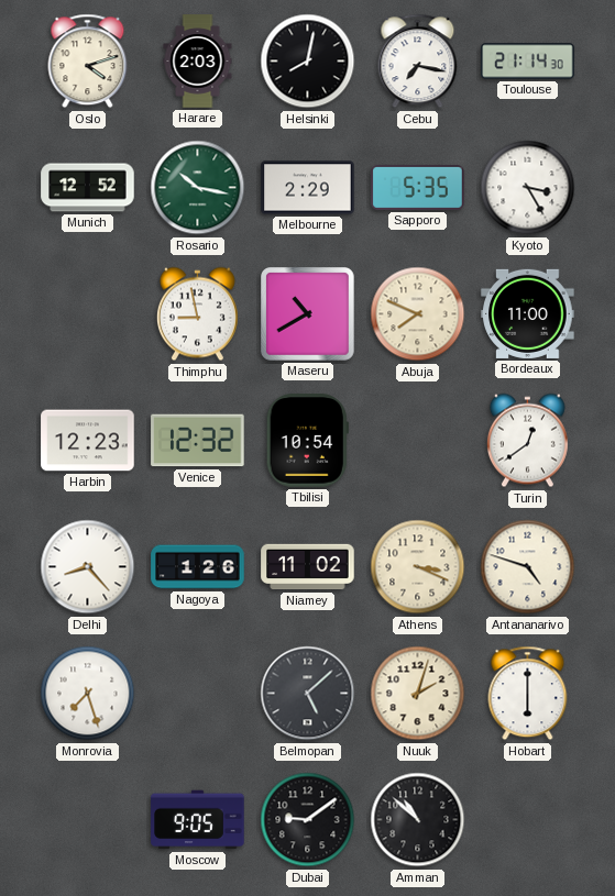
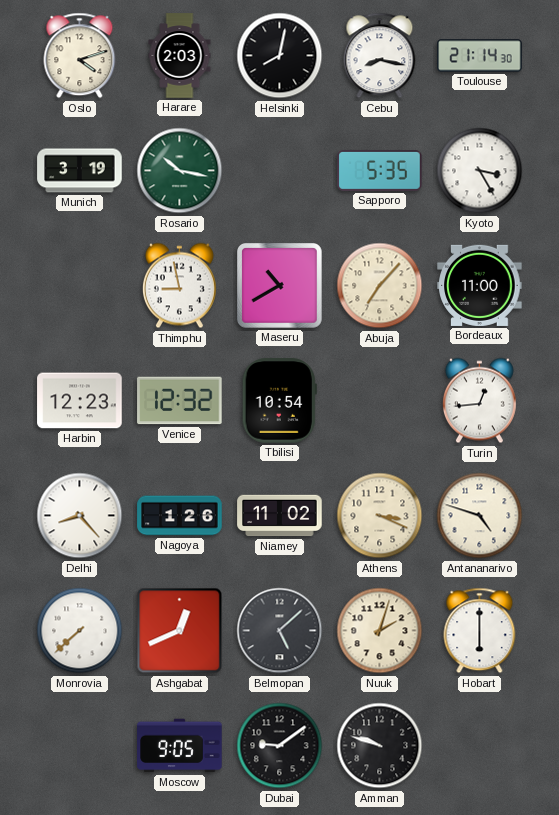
Cebu: 7:17 -> 8:17 (380, 56)
Munich: 12:52 -> 3:19 (80, 171)
Melbourne: 2:29 -> none (308, 188)
Abuja: 7:49 -> 7:07 (380, 286)
Turin: 12:39 -> 12:44 (479, 401)
Monrovia: 7:27 -> 7:38 (80, 631)
Ashgabat: none -> 12:41 (180, 631)
Amman: 10:52 -> 9:48 (380, 746)
